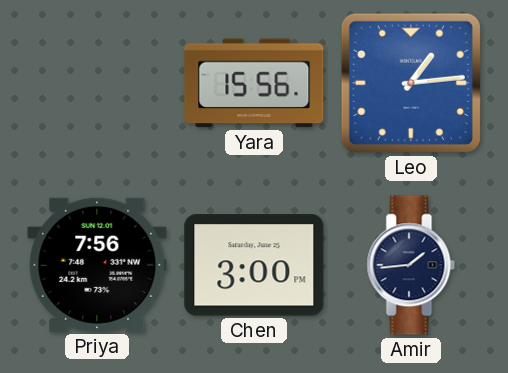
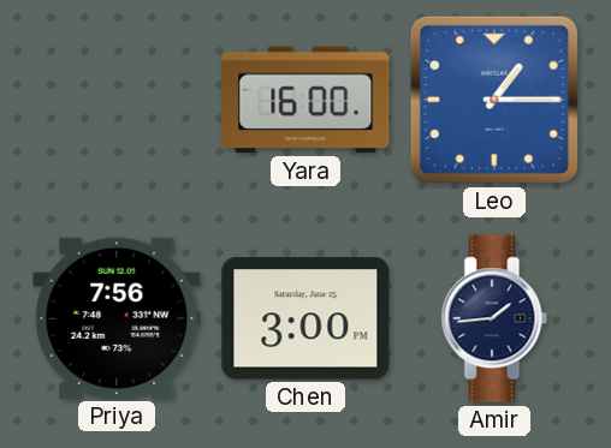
Yara: 15:56 -> 16:00 (305, 100)
Leo: 1:14 -> 1:15 (494, 100)
